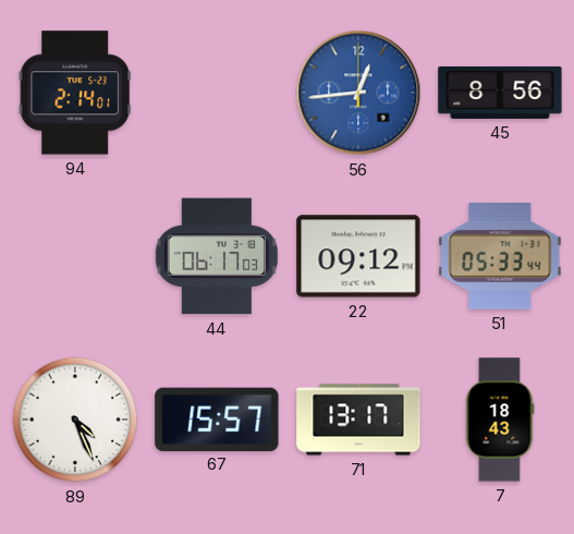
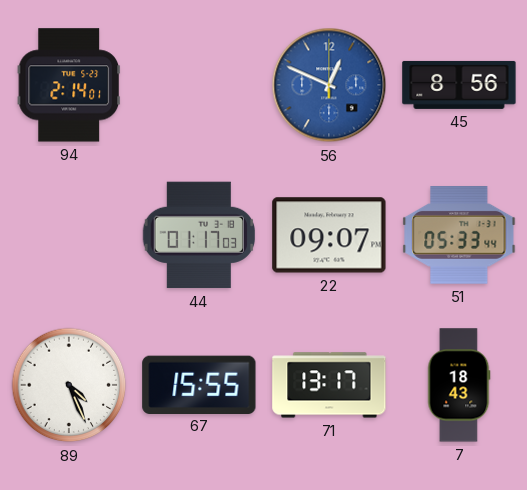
56: 12:44 -> 12:49 (329, 85)
44: 06:17 -> 01:17 (198, 235)
22: 09:12 -> 09:07 (329, 235)
67: 15:57 -> 15:55 (199, 384)
